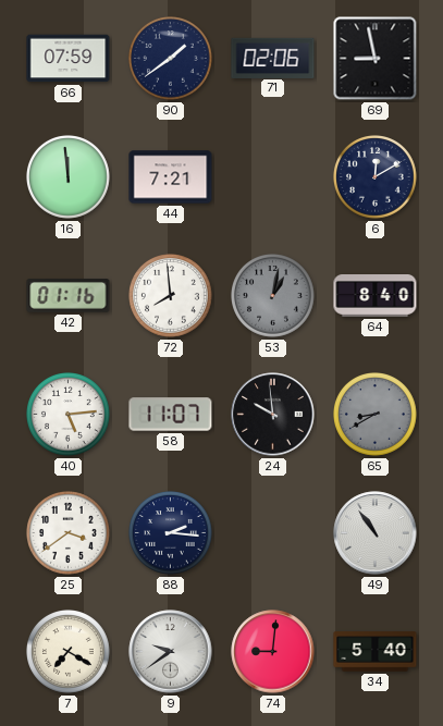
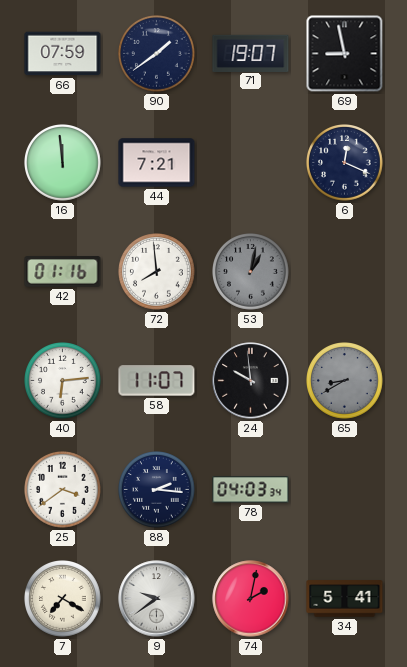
71: 02:06 -> 19:07 (251, 53)
6: 12:10 -> 12:19 (345, 163)
64: 8:40 -> none (376, 296)
40: 5:14 -> 6:14 (63, 381)
78: none -> 04:03 (251, 490)
49: 10:54 -> none (376, 533)
74: 9:01 -> 2:02 (251, 599)
34: 5:40 -> 5:41 (345, 599)
